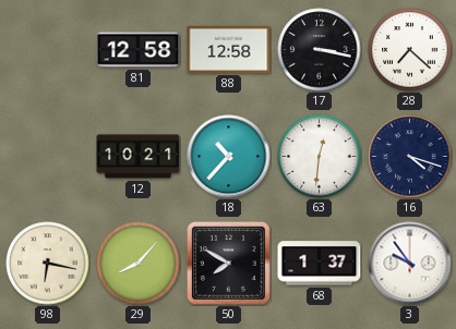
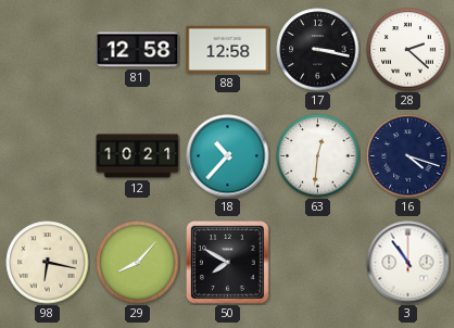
28: 7:22 -> 2:22 (408, 50)
68: 1:37 -> none (320, 264)
3: 9:54 -> 10:54 (408, 263)
